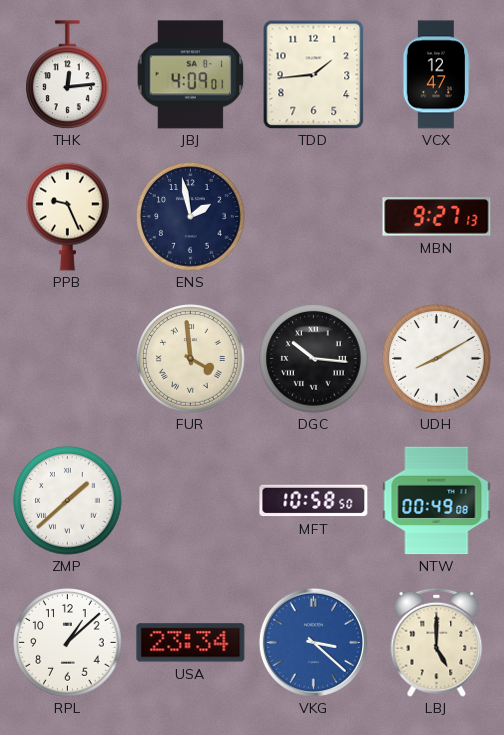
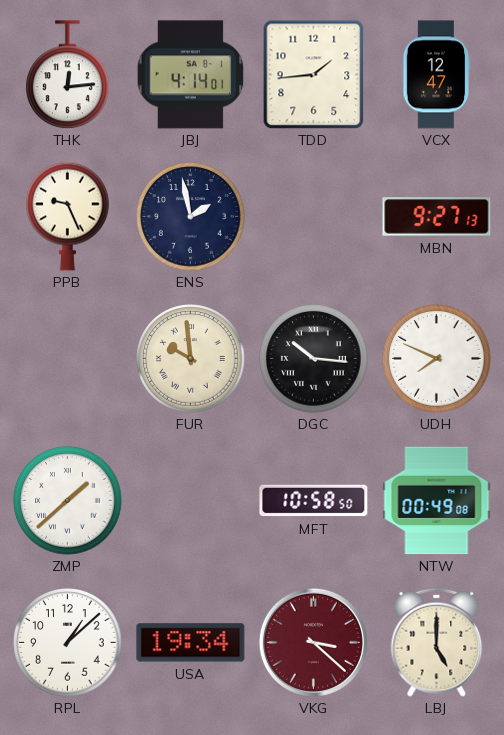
JBJ: 4:09 -> 4:14 (191, 75)
FUR: 3:59 -> 9:59 (191, 359)
UDH: 8:10 -> 7:49 (437, 359)
USA: 23:34 -> 19:34 (191, 643)
VKG dial: blue -> burgundy (313, 642)
